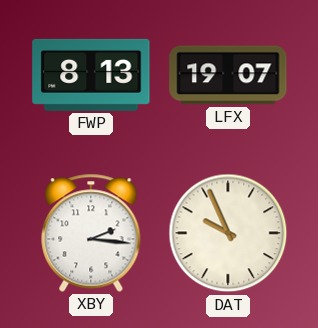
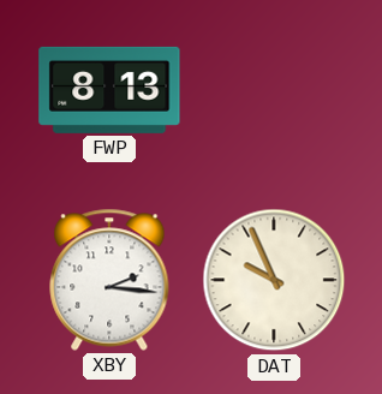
LFX: 19:07 -> none (228, 75)
